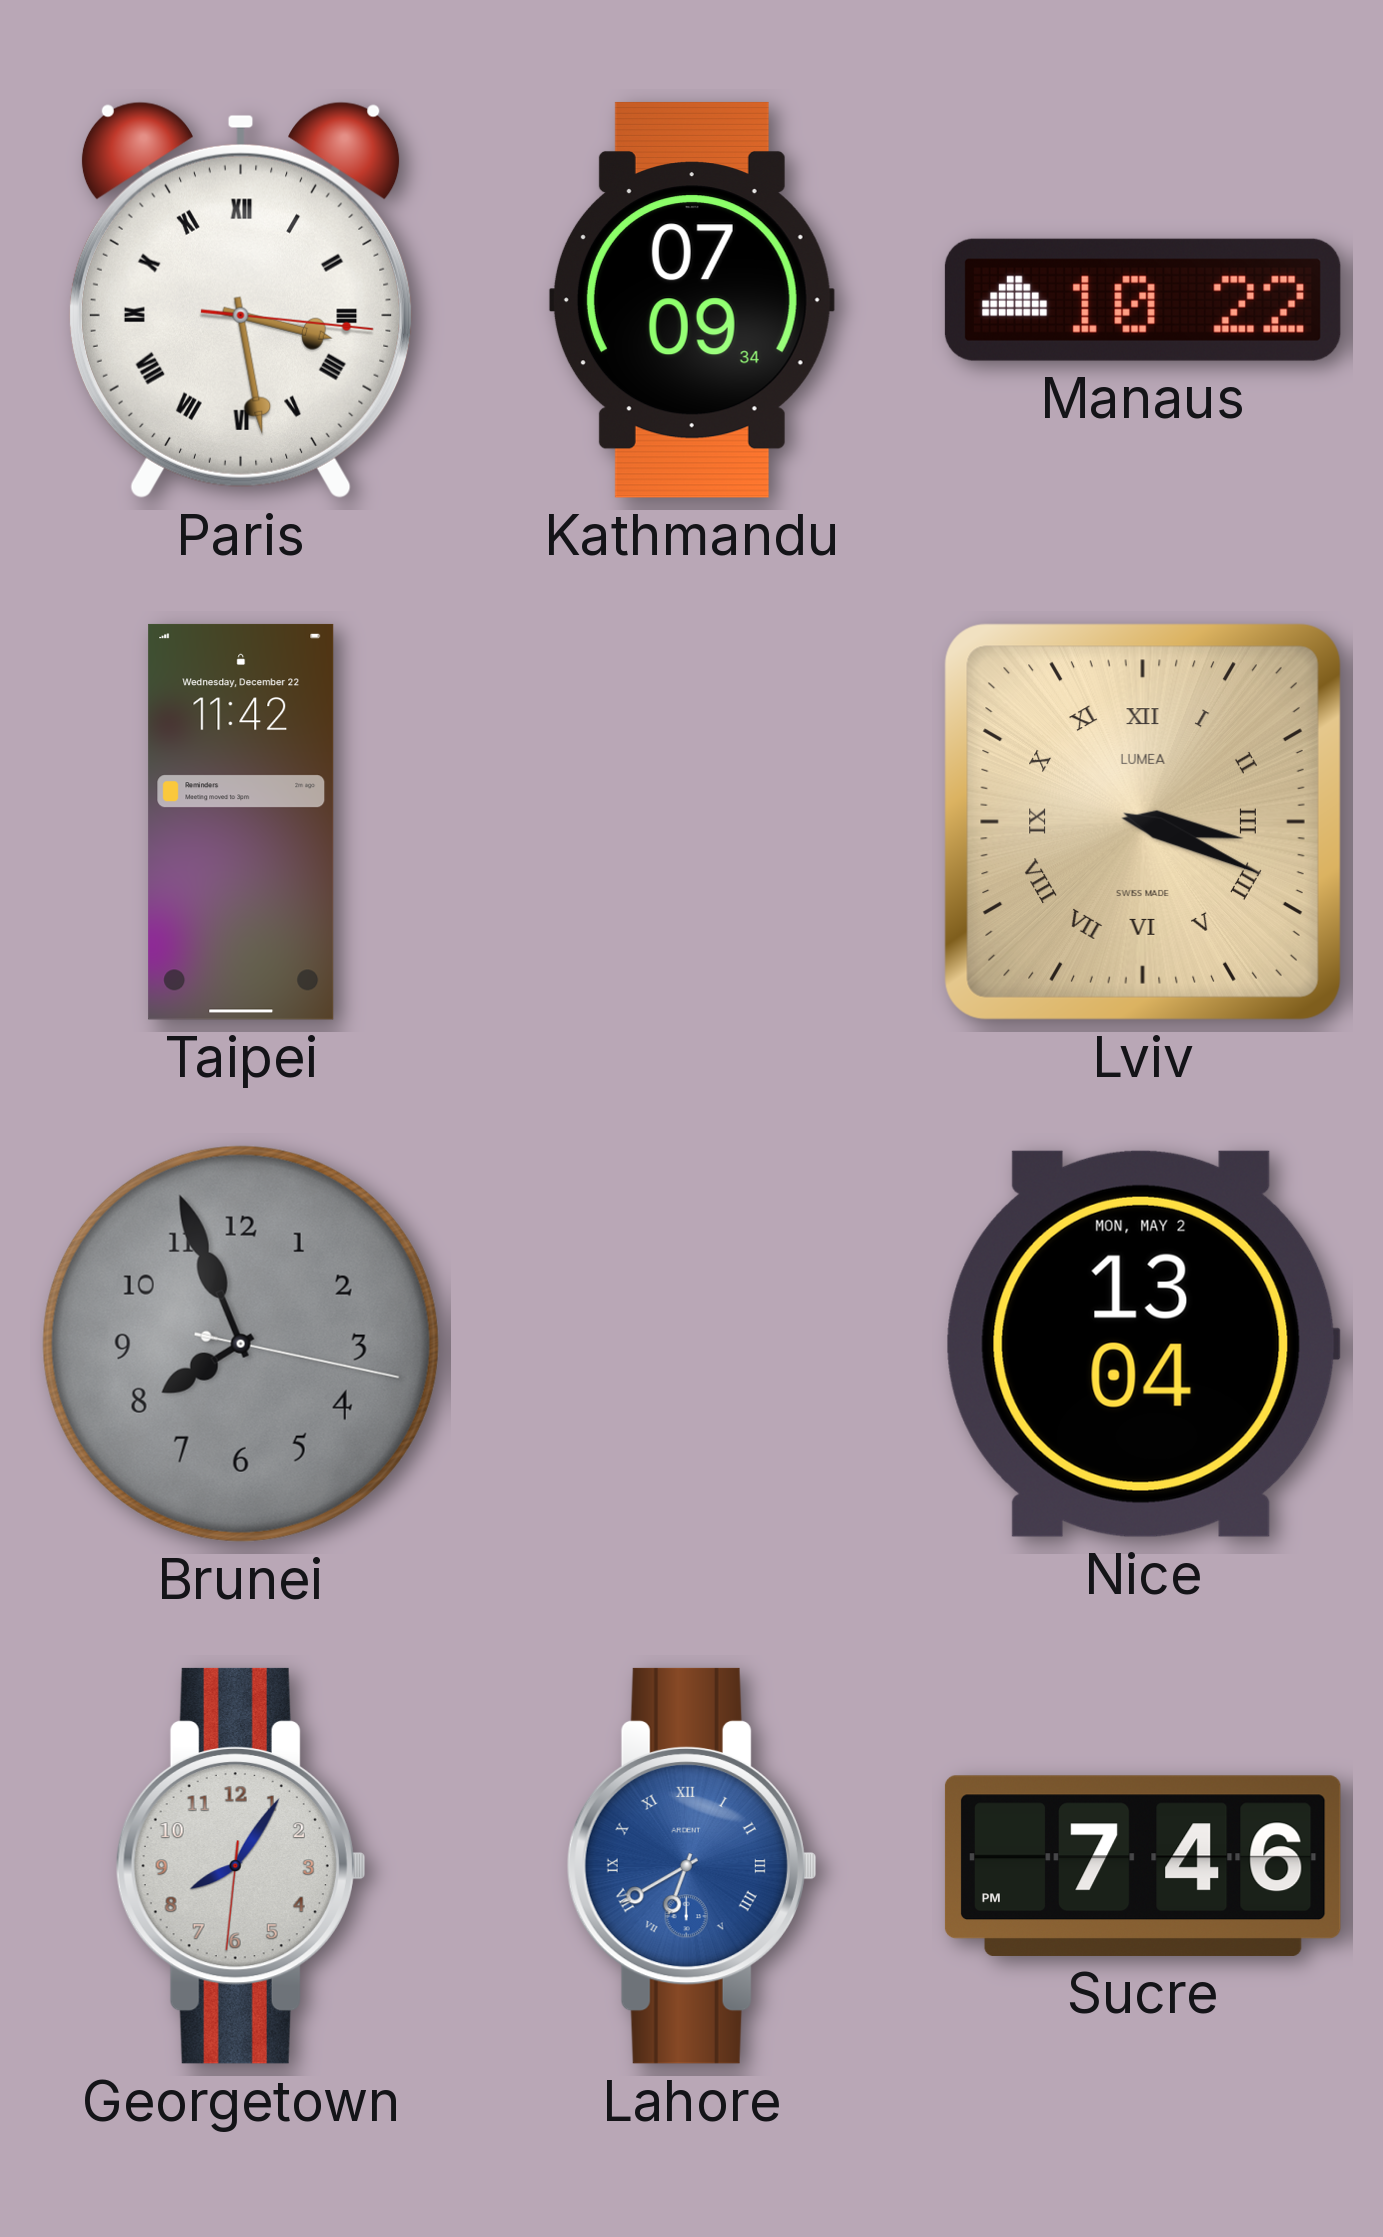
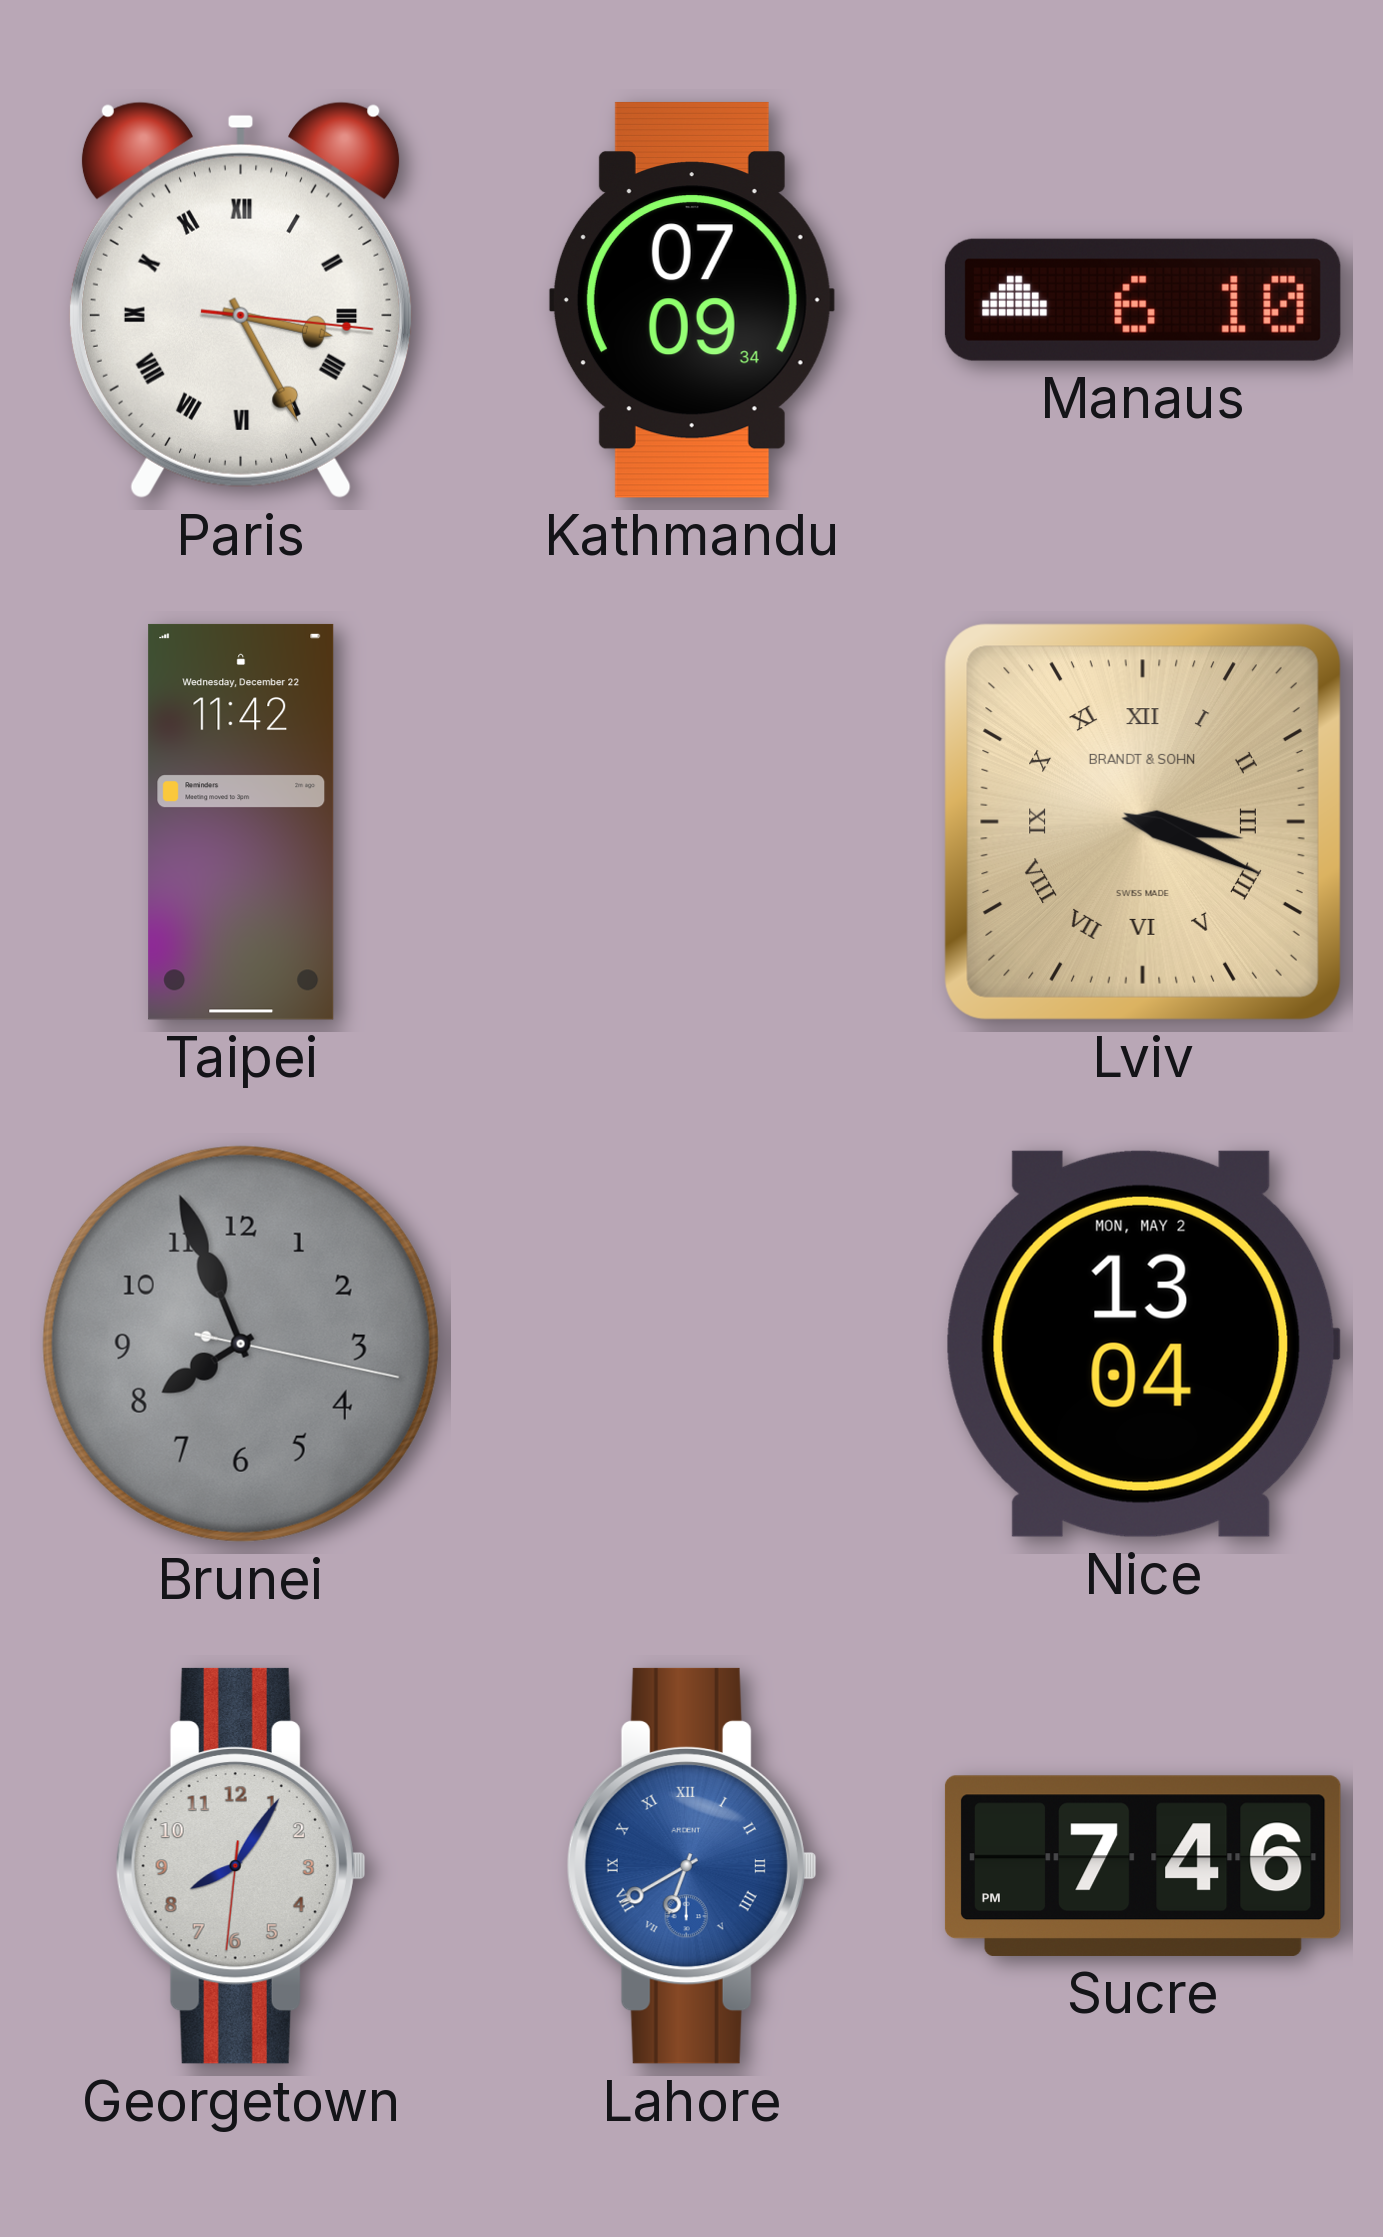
Paris: 3:28 -> 3:25 (241, 300)
Manaus: 10:22 -> 6:10 (1143, 300)
Lviv brand: LUMEA -> BRANDT & SOHN (1143, 822)
